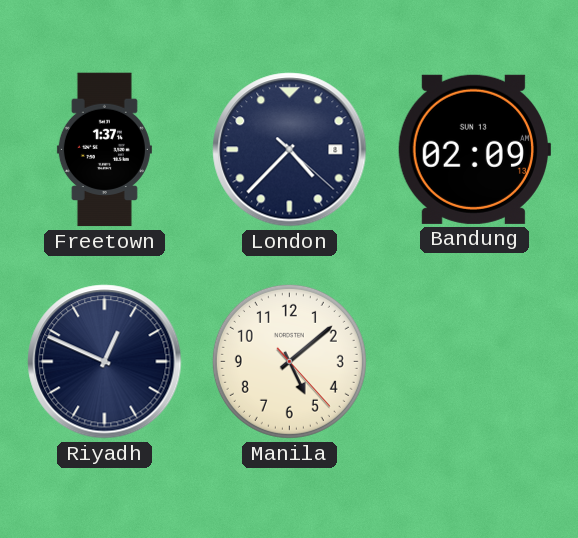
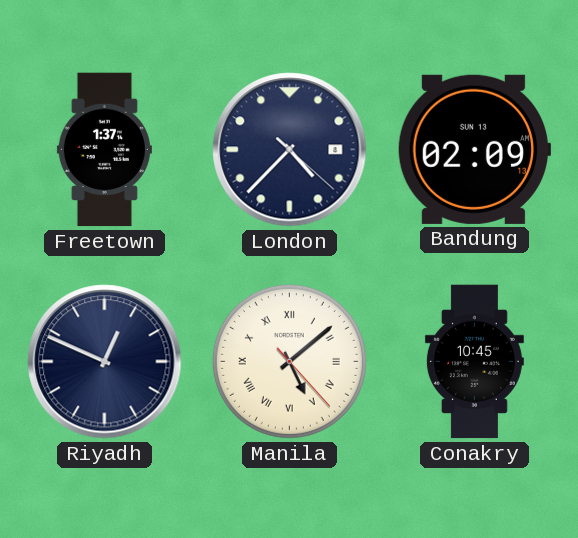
Manila numerals: Arabic -> Roman (289, 361)
Conakry: none -> 10:45 (474, 362)
